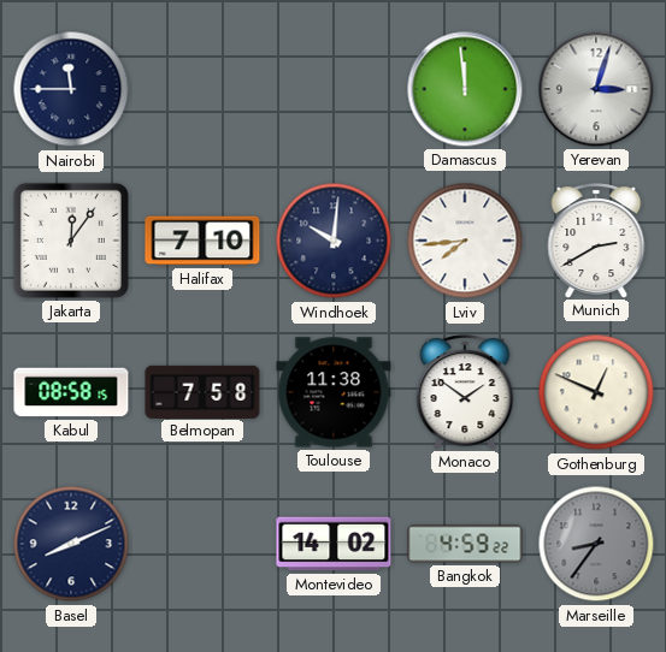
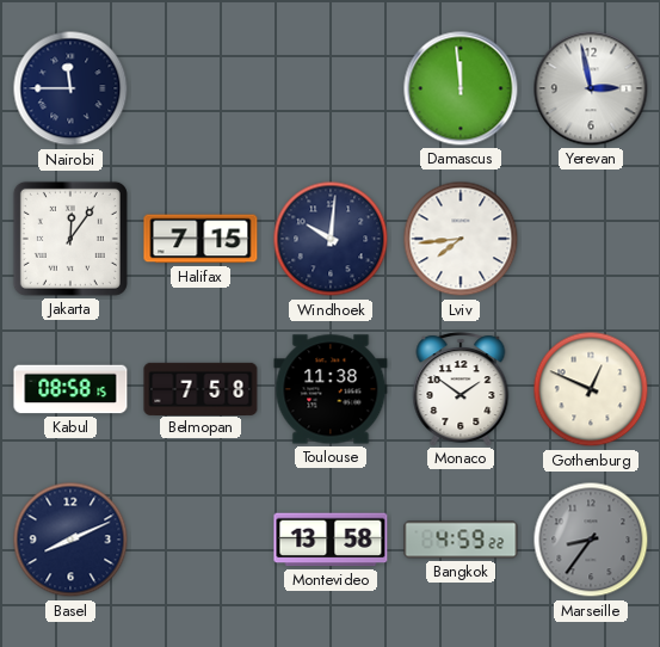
Yerevan: 3:03 -> 2:58 (591, 88)
Halifax: 7:10 -> 7:15 (201, 239)
Munich: 2:40 -> none (596, 241)
Montevideo: 14:02 -> 13:58 (331, 540)
